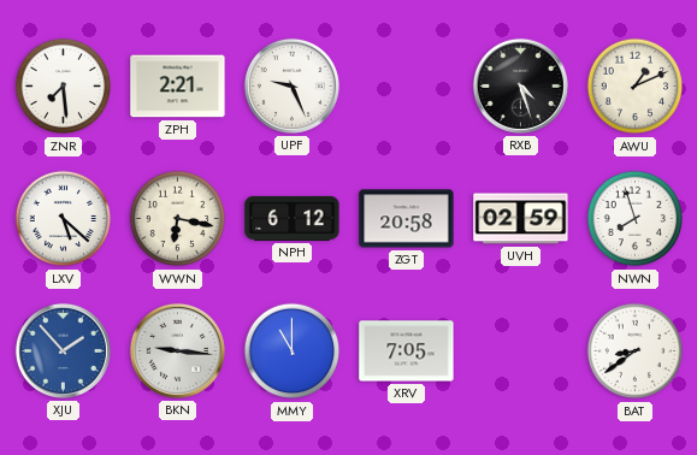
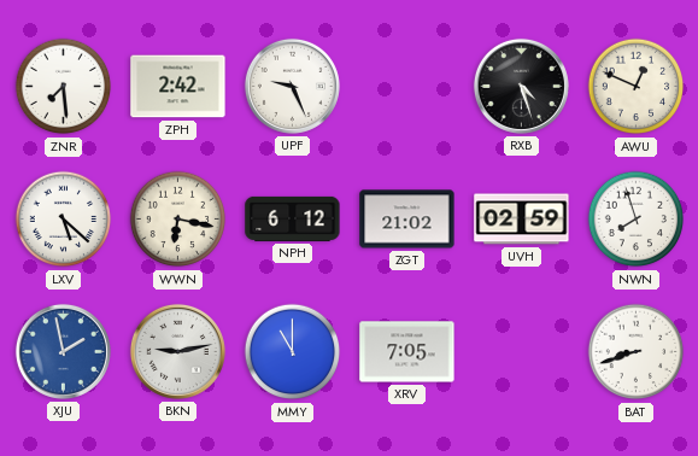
ZPH: 2:21 -> 2:42 (178, 87)
AWU: 1:11 -> 12:49 (637, 87)
ZGT: 20:58 -> 21:02 (407, 220)
XJU: 1:53 -> 1:58 (63, 351)
BKN: 9:16 -> 9:13 (177, 351)
BAT: 8:39 -> 8:42 (637, 352)
